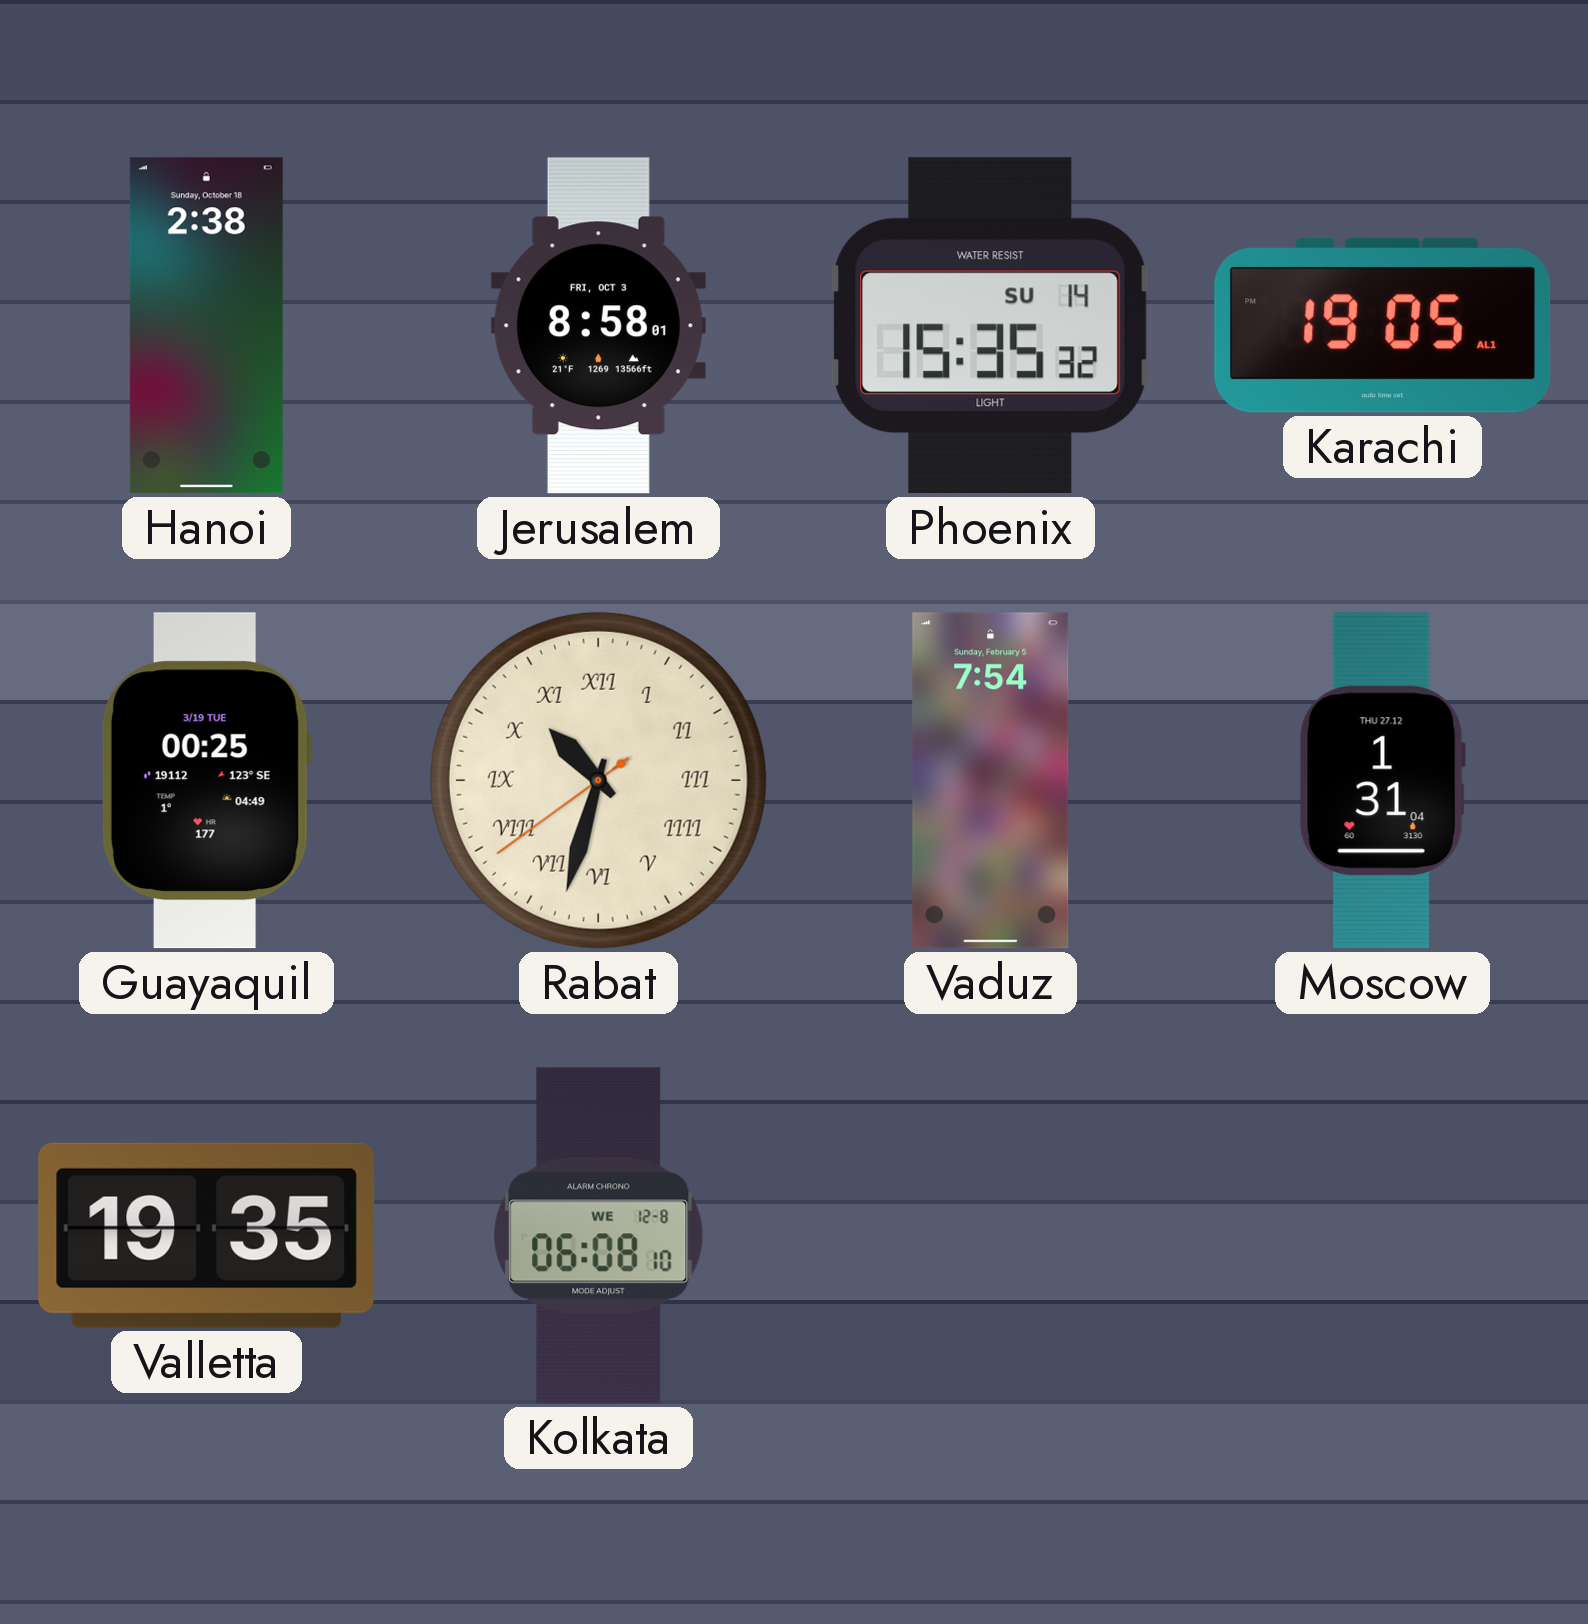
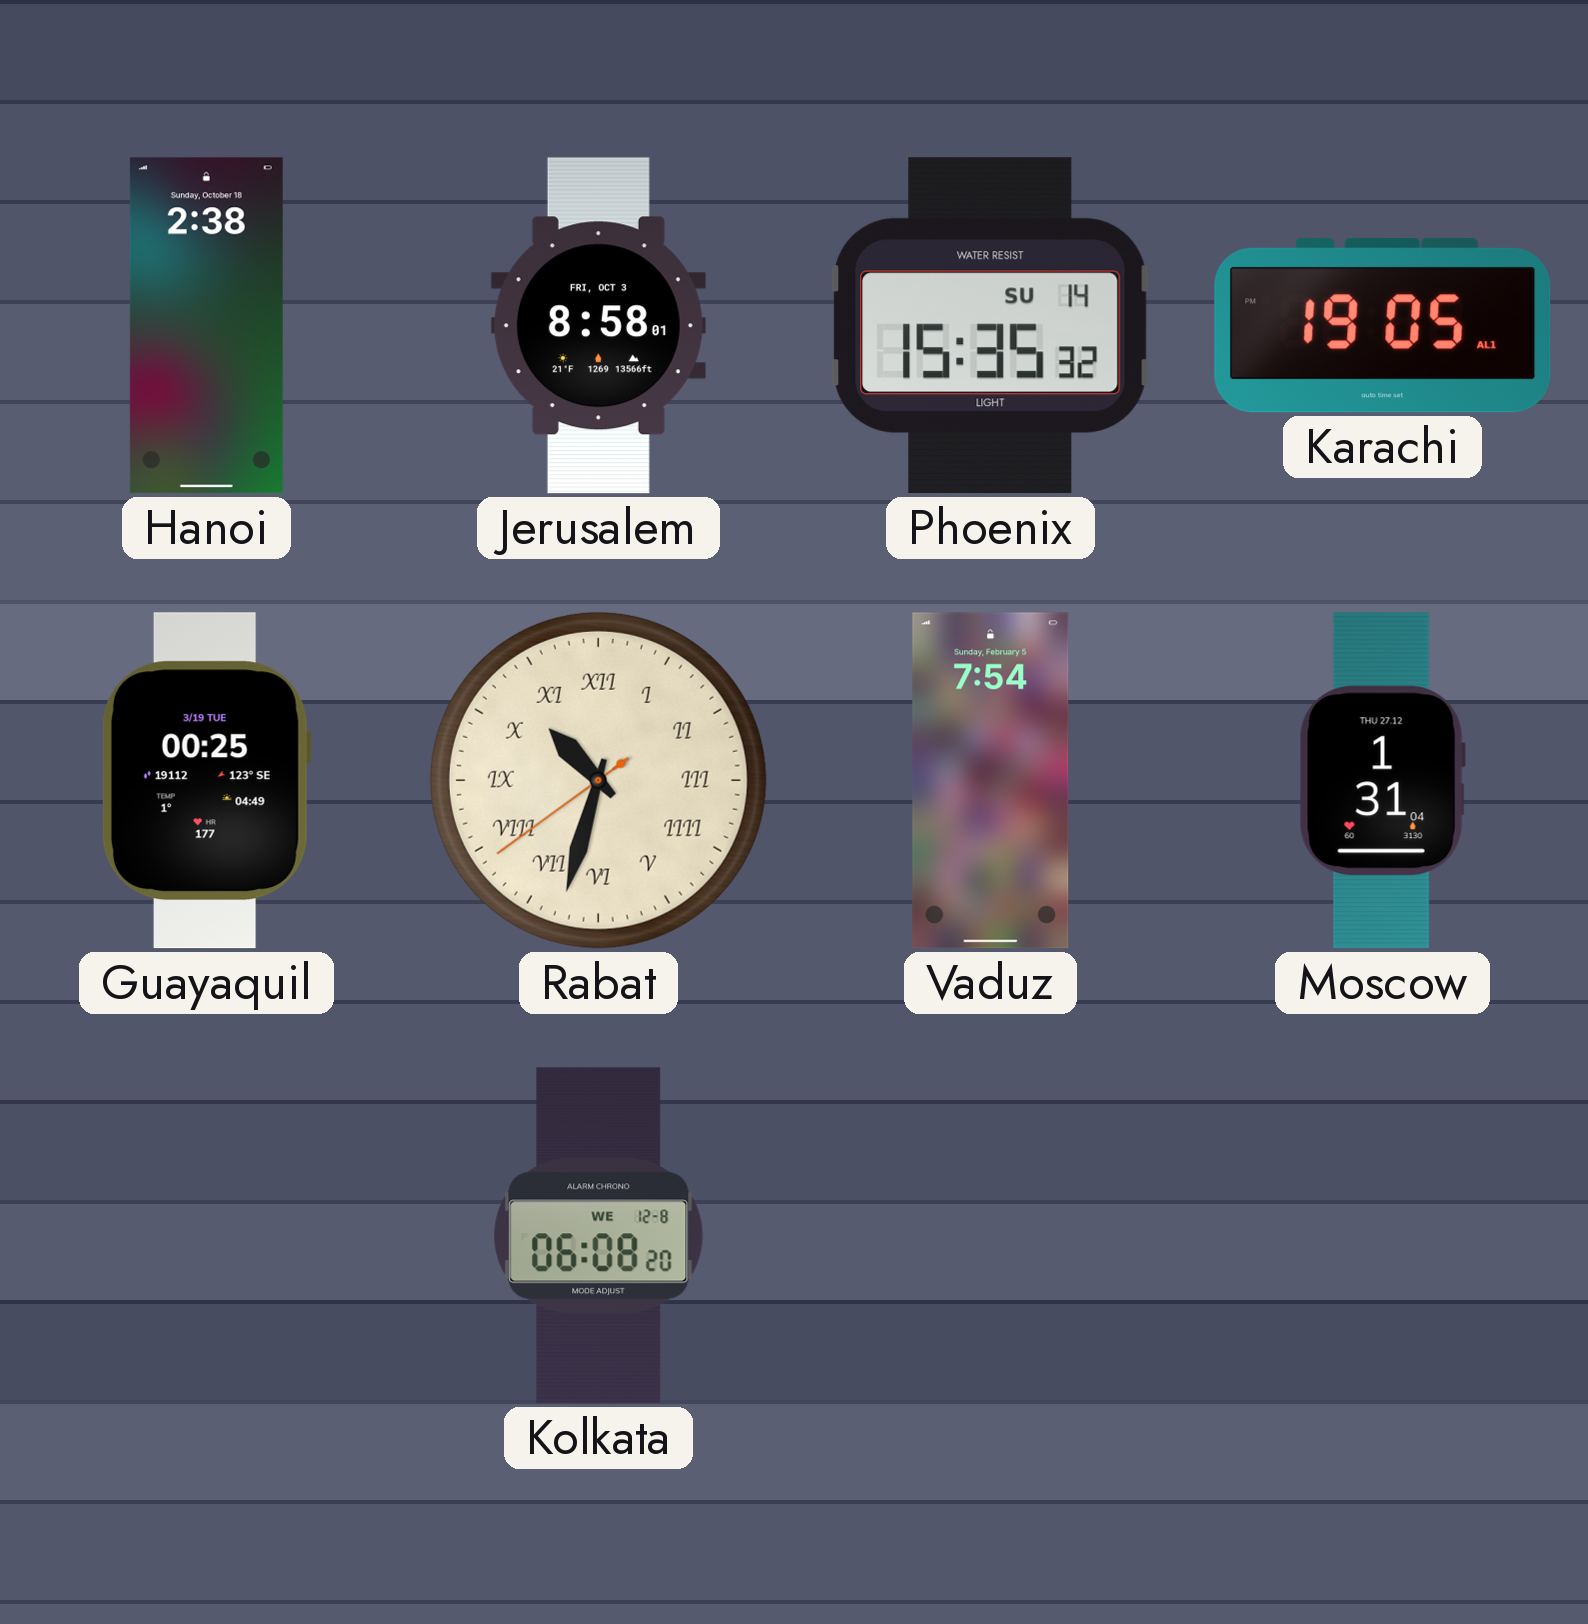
Valletta: 19:35 -> none (206, 1235)
Kolkata: 06:08:10 -> 06:08:20 (599, 1236)
